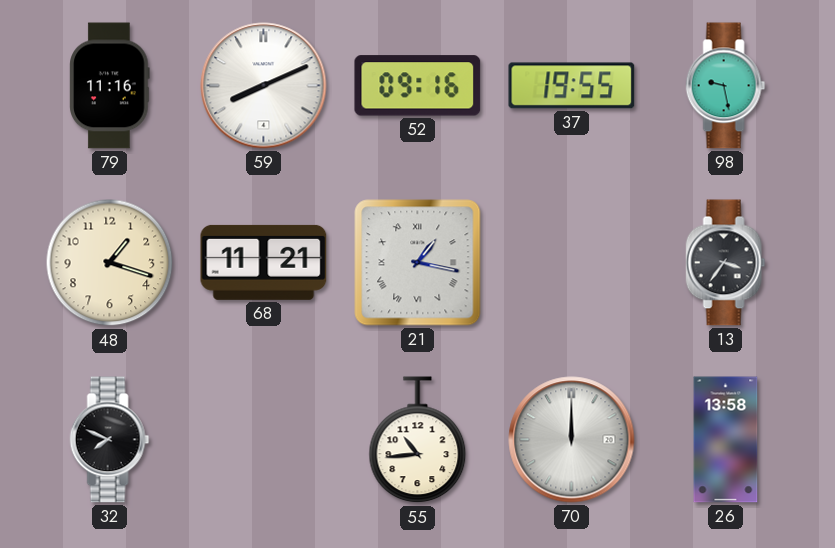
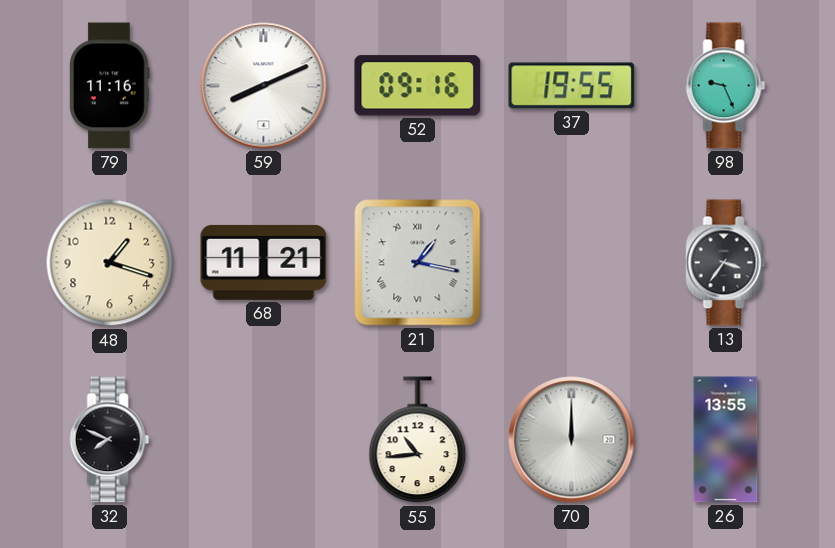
98: 9:28 -> 9:26 (726, 86)
26: 13:58 -> 13:55 (726, 440)
